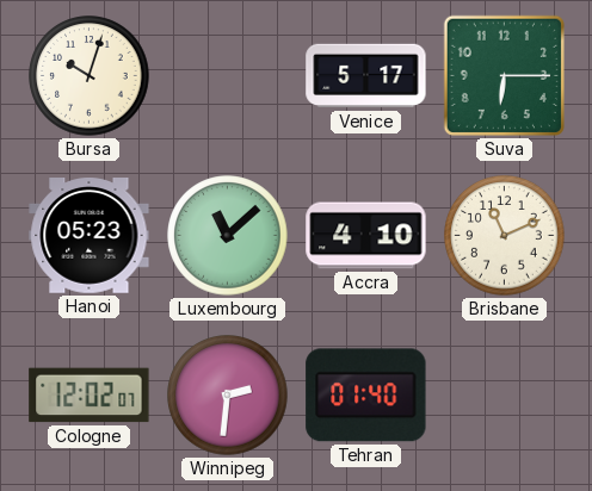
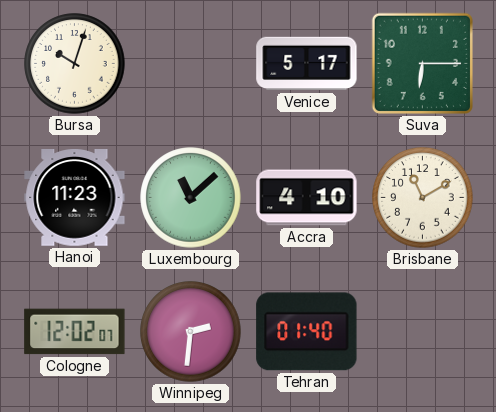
Hanoi: 05:23 -> 11:23 (75, 198)
Brisbane: 11:11 -> 11:10 (423, 198)
